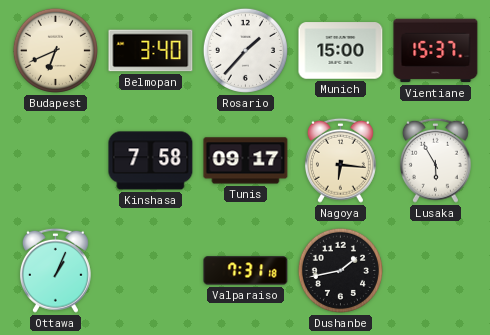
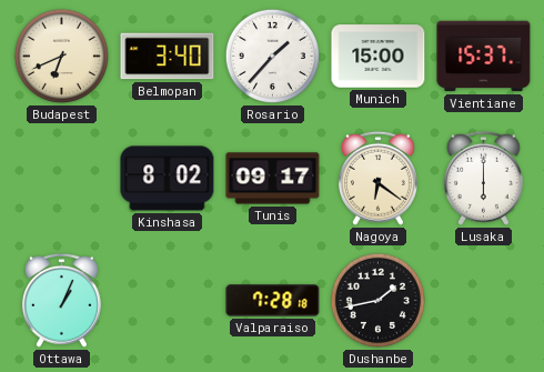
Kinshasa: 7:58 -> 8:02 (168, 179)
Nagoya: 6:16 -> 6:21 (377, 178)
Lusaka: 5:55 -> 6:00 (483, 178)
Valparaiso: 7:31 -> 7:28 (273, 301)
